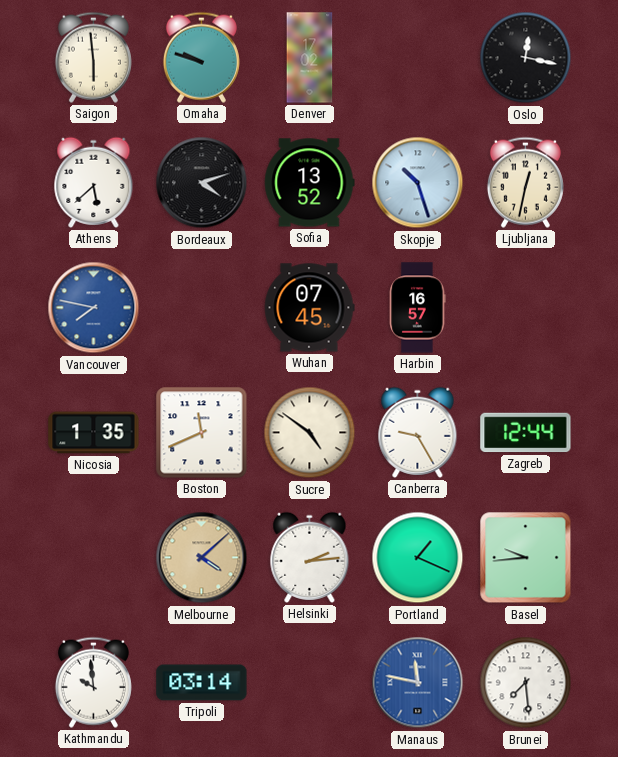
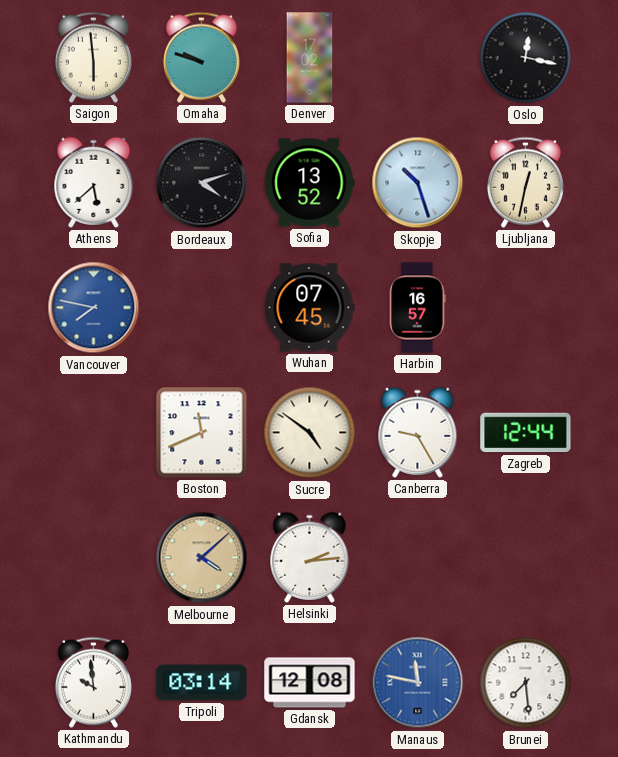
Nicosia: 1:35 -> none (94, 433)
Portland: 1:19 -> none (418, 558)
Basel: 9:44 -> none (526, 558)
Gdansk: none -> 12:08 (310, 683)
